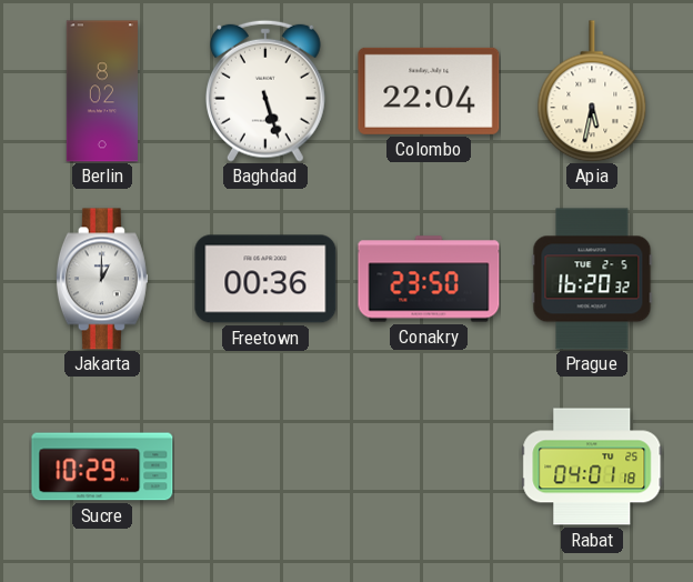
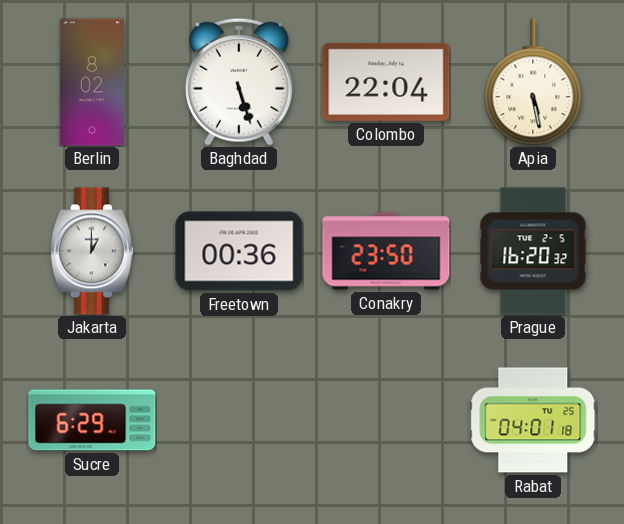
Apia: 5:32 -> 5:28 (533, 82)
Sucre: 10:29 -> 6:29 (92, 420)
